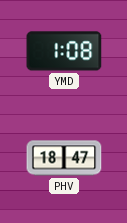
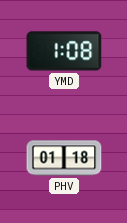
PHV: 18:47 -> 01:18 (64, 158)
